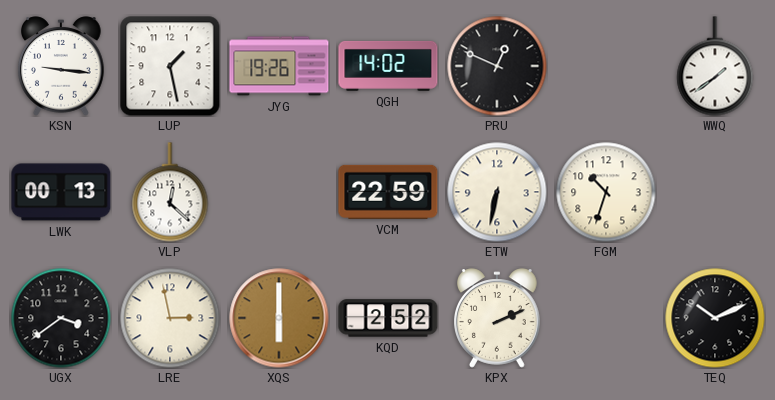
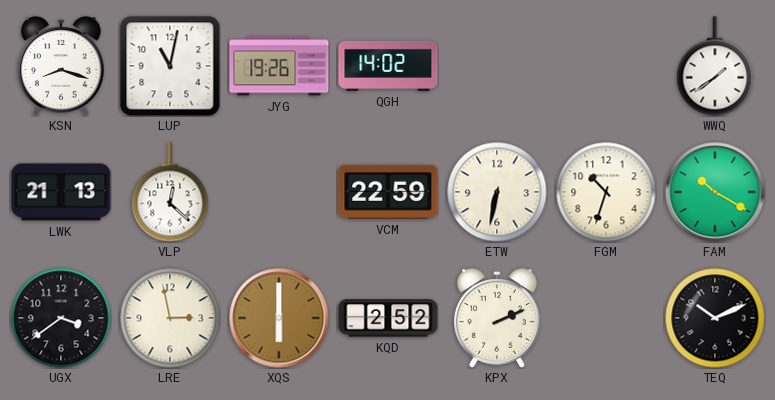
KSN: 9:16 -> 8:18 (62, 66)
LUP: 1:28 -> 11:02 (170, 66)
PRU: 12:49 -> none (497, 66)
LWK: 00:13 -> 21:13 (61, 192)
FAM: none -> 10:20 (715, 192)
